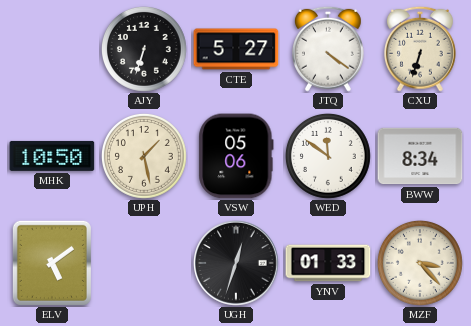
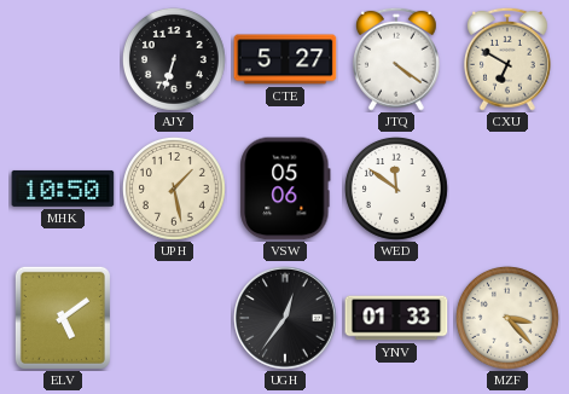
CXU: 6:33 -> 6:50 (507, 59)
BWW: 8:34 -> none (420, 156)
UGH: 12:33 -> 12:36 (285, 318)
